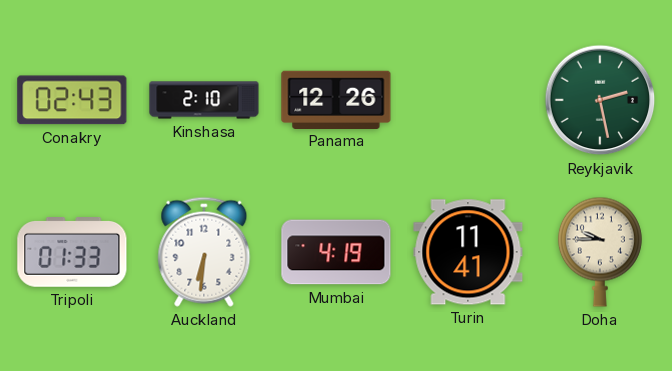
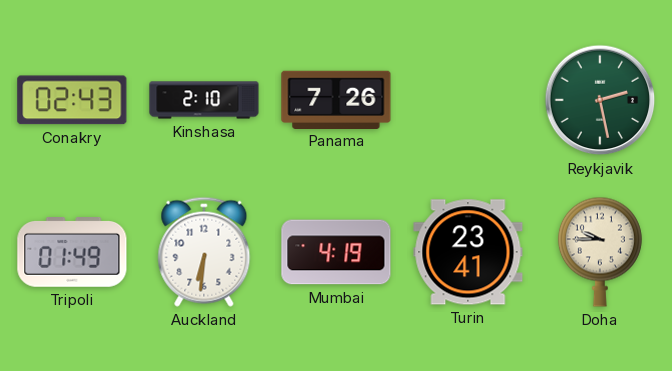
Panama: 12:26 -> 7:26 (336, 99)
Tripoli: 01:33 -> 01:49 (72, 253)
Turin: 11:41 -> 23:41 (468, 252)
